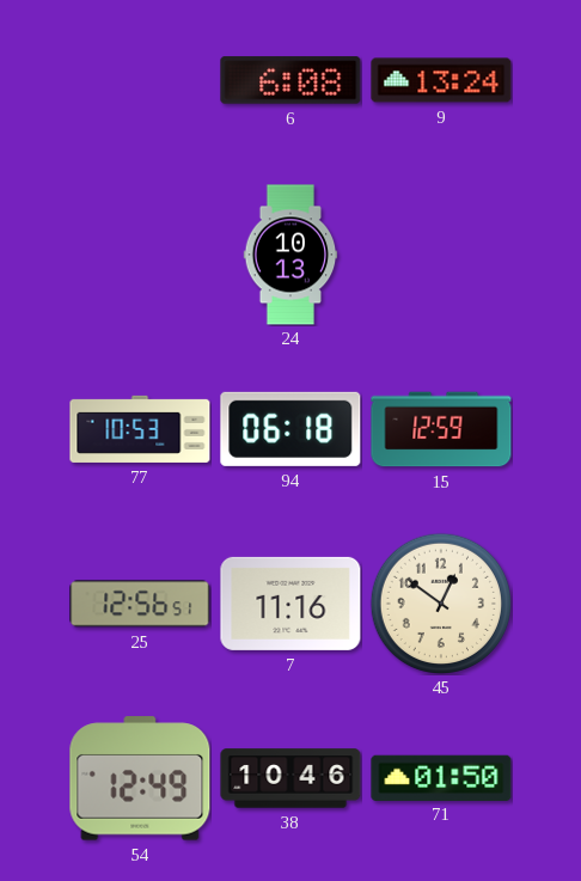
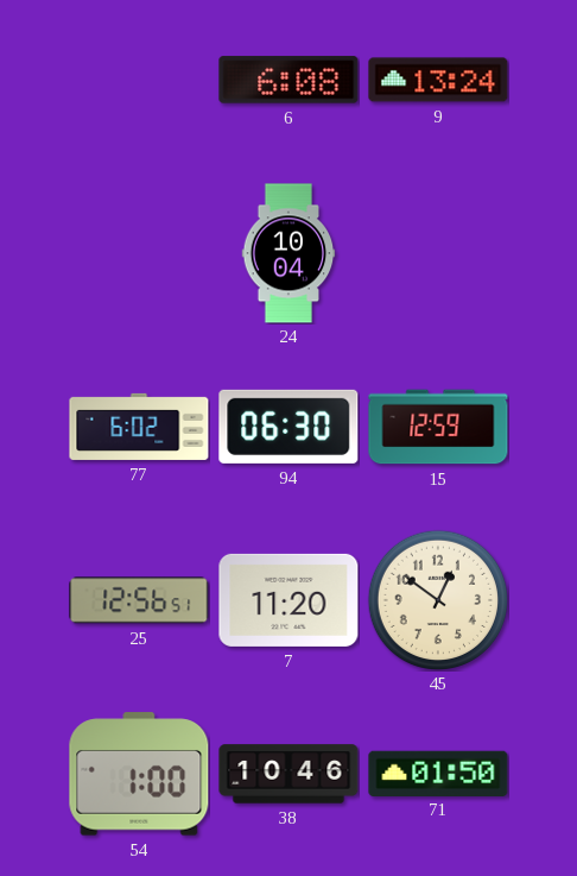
24: 10:13 -> 10:04 (288, 253)
77: 10:53 -> 6:02 (139, 427)
94: 06:18 -> 06:30 (288, 427)
7: 11:16 -> 11:20 (288, 600)
54: 12:49 -> 1:00 (139, 774)
